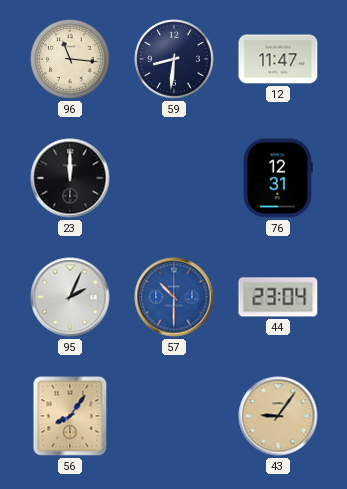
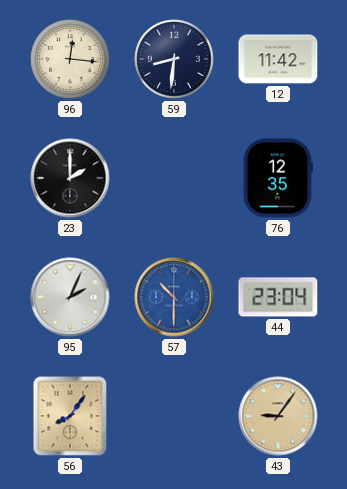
96: 11:16 -> 12:16 (70, 59)
12: 11:47 -> 11:42 (278, 59)
23: 12:00 -> 2:00 (70, 178)
76: 12:31 -> 12:35 (278, 178)
